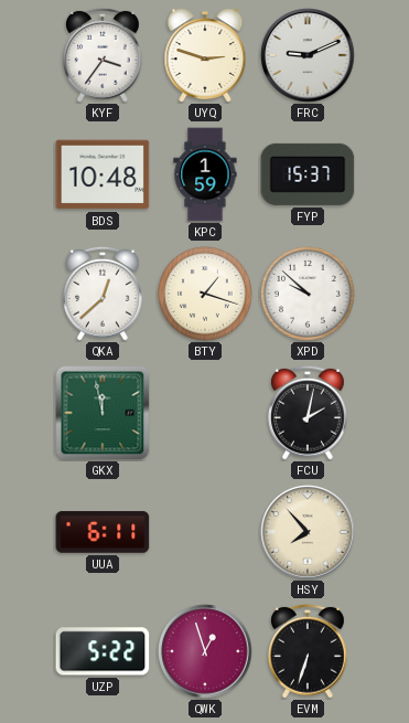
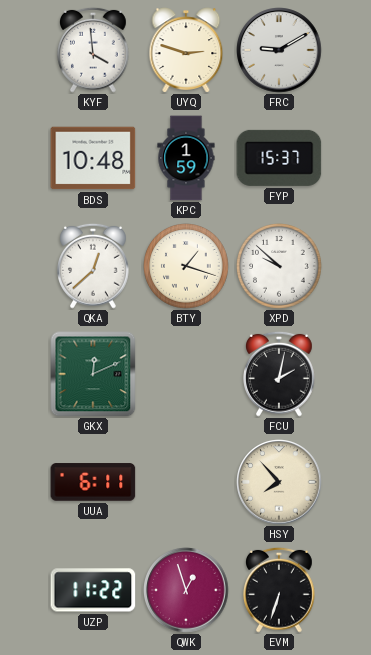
KYF: 3:36 -> 3:59 (94, 50)
FRC: 9:11 -> 9:10 (279, 50)
GKX: 11:58 -> 12:11 (93, 374)
UZP: 5:22 -> 11:22 (93, 590)
